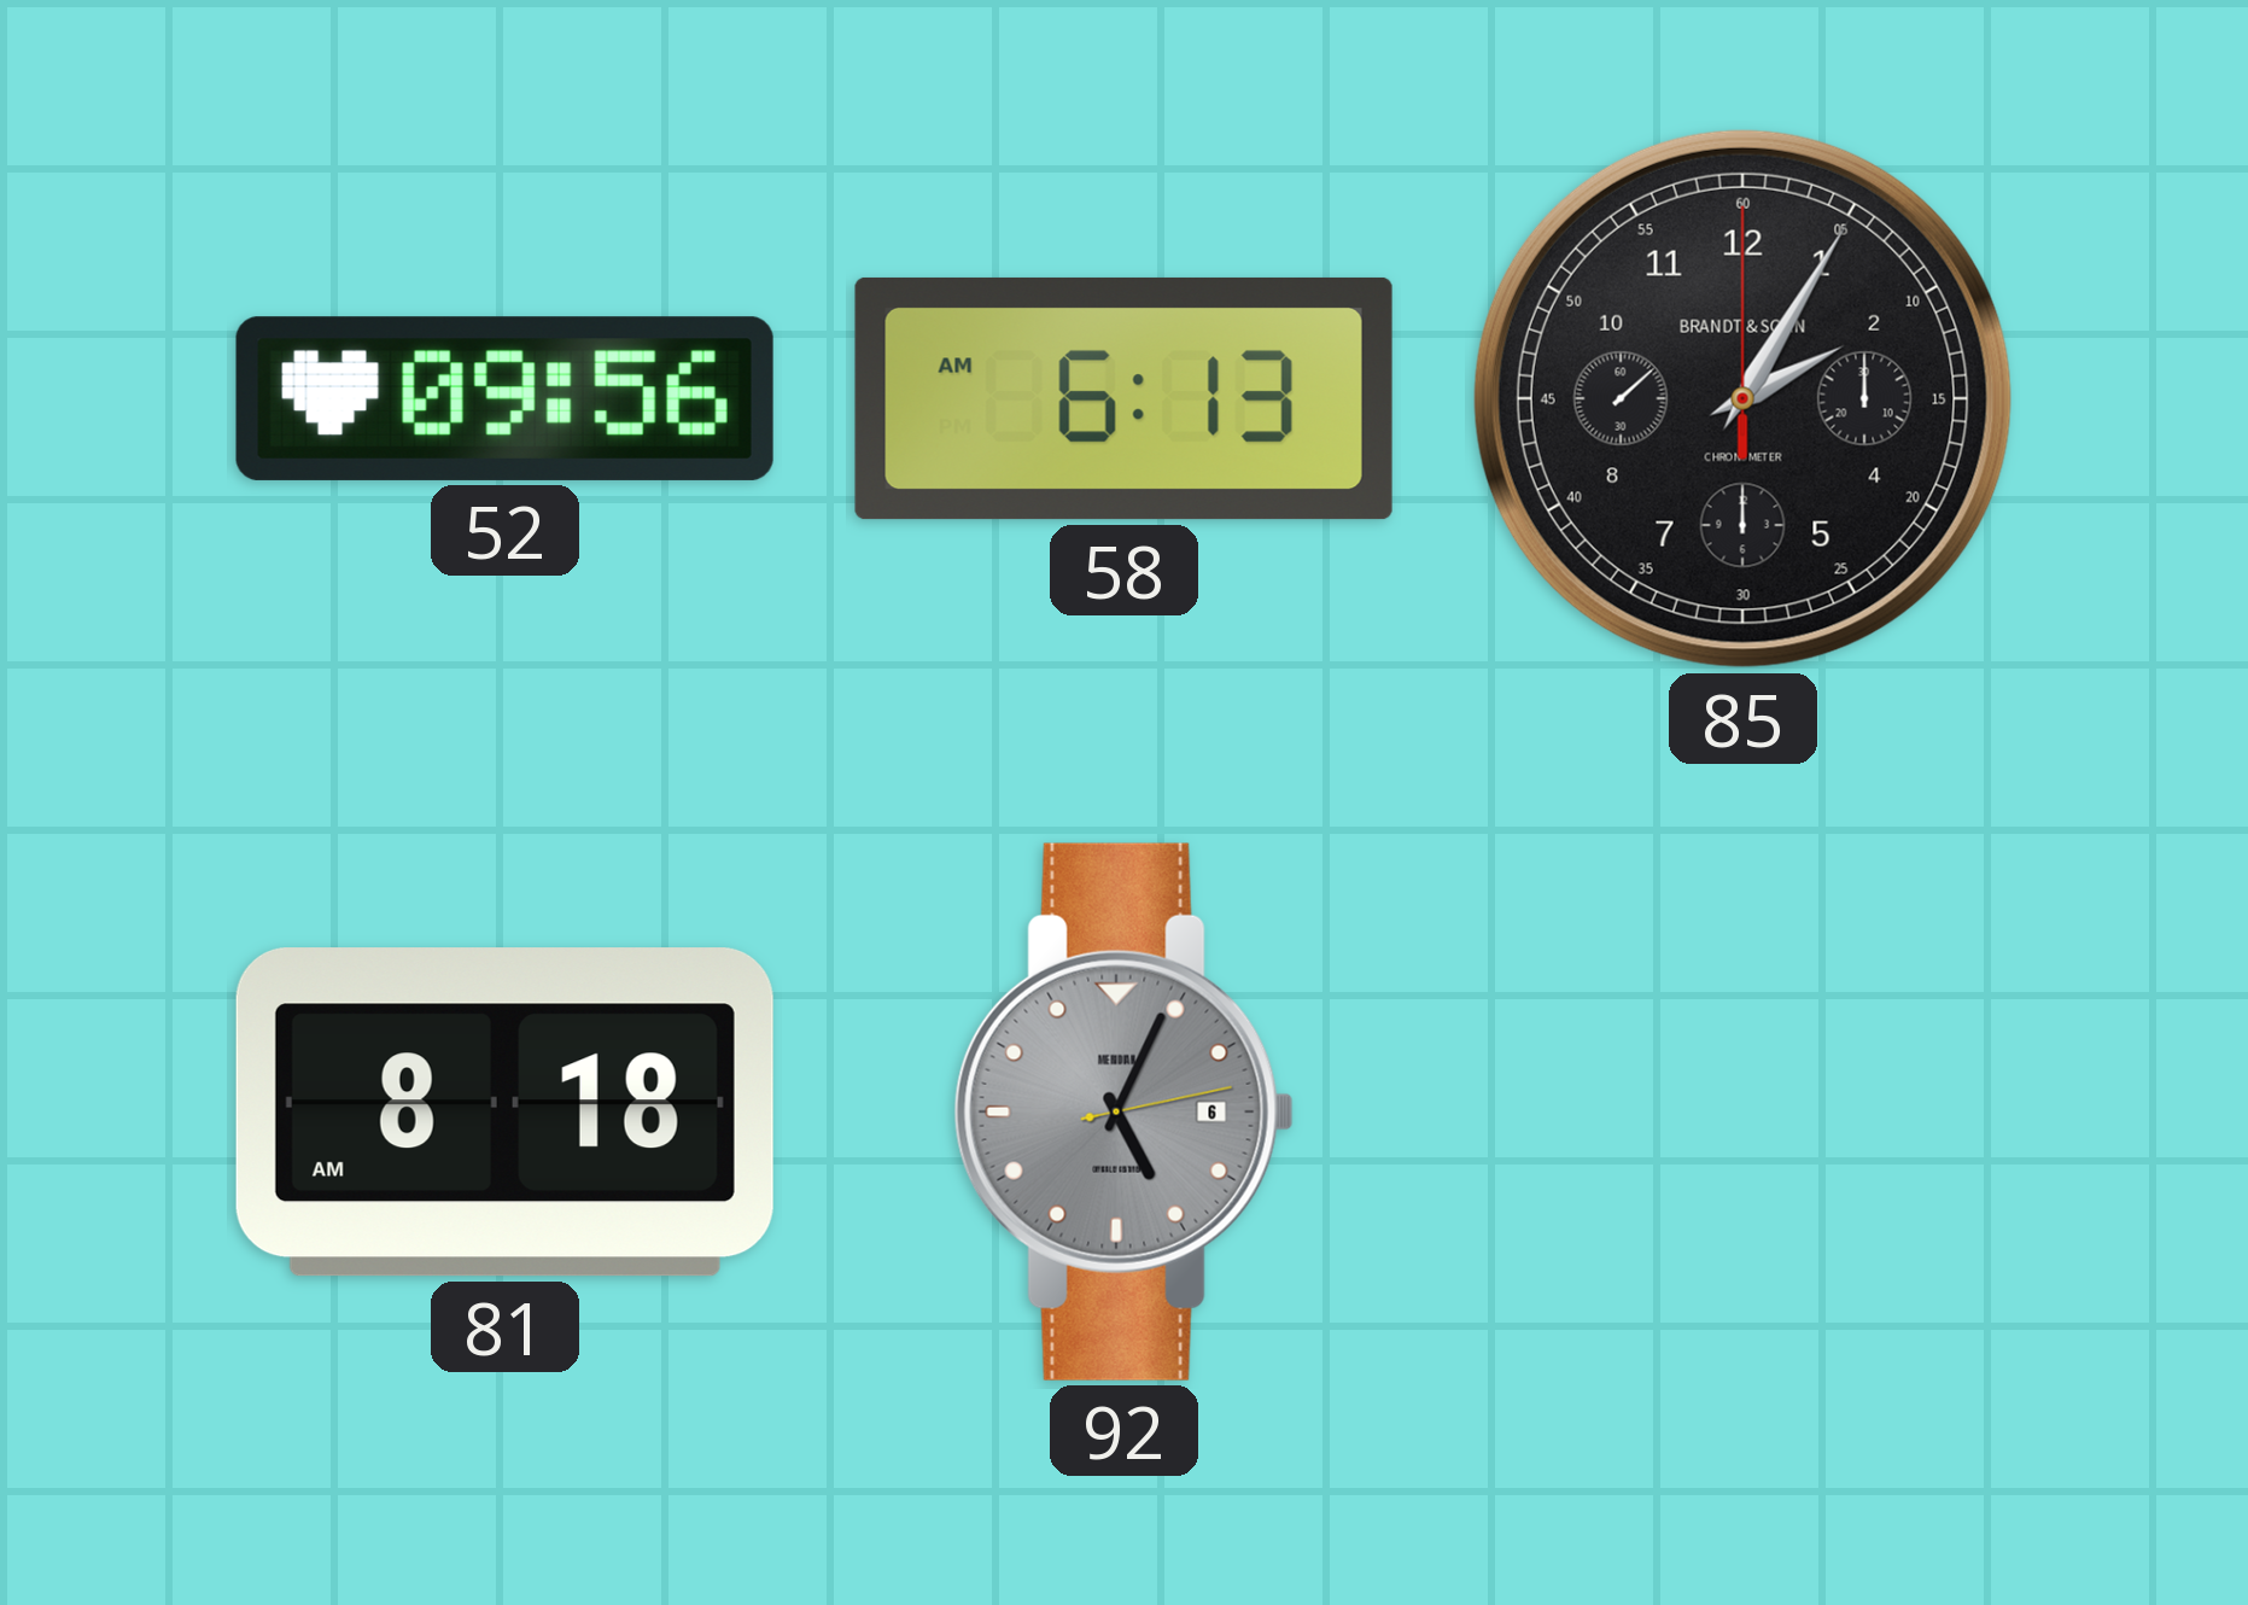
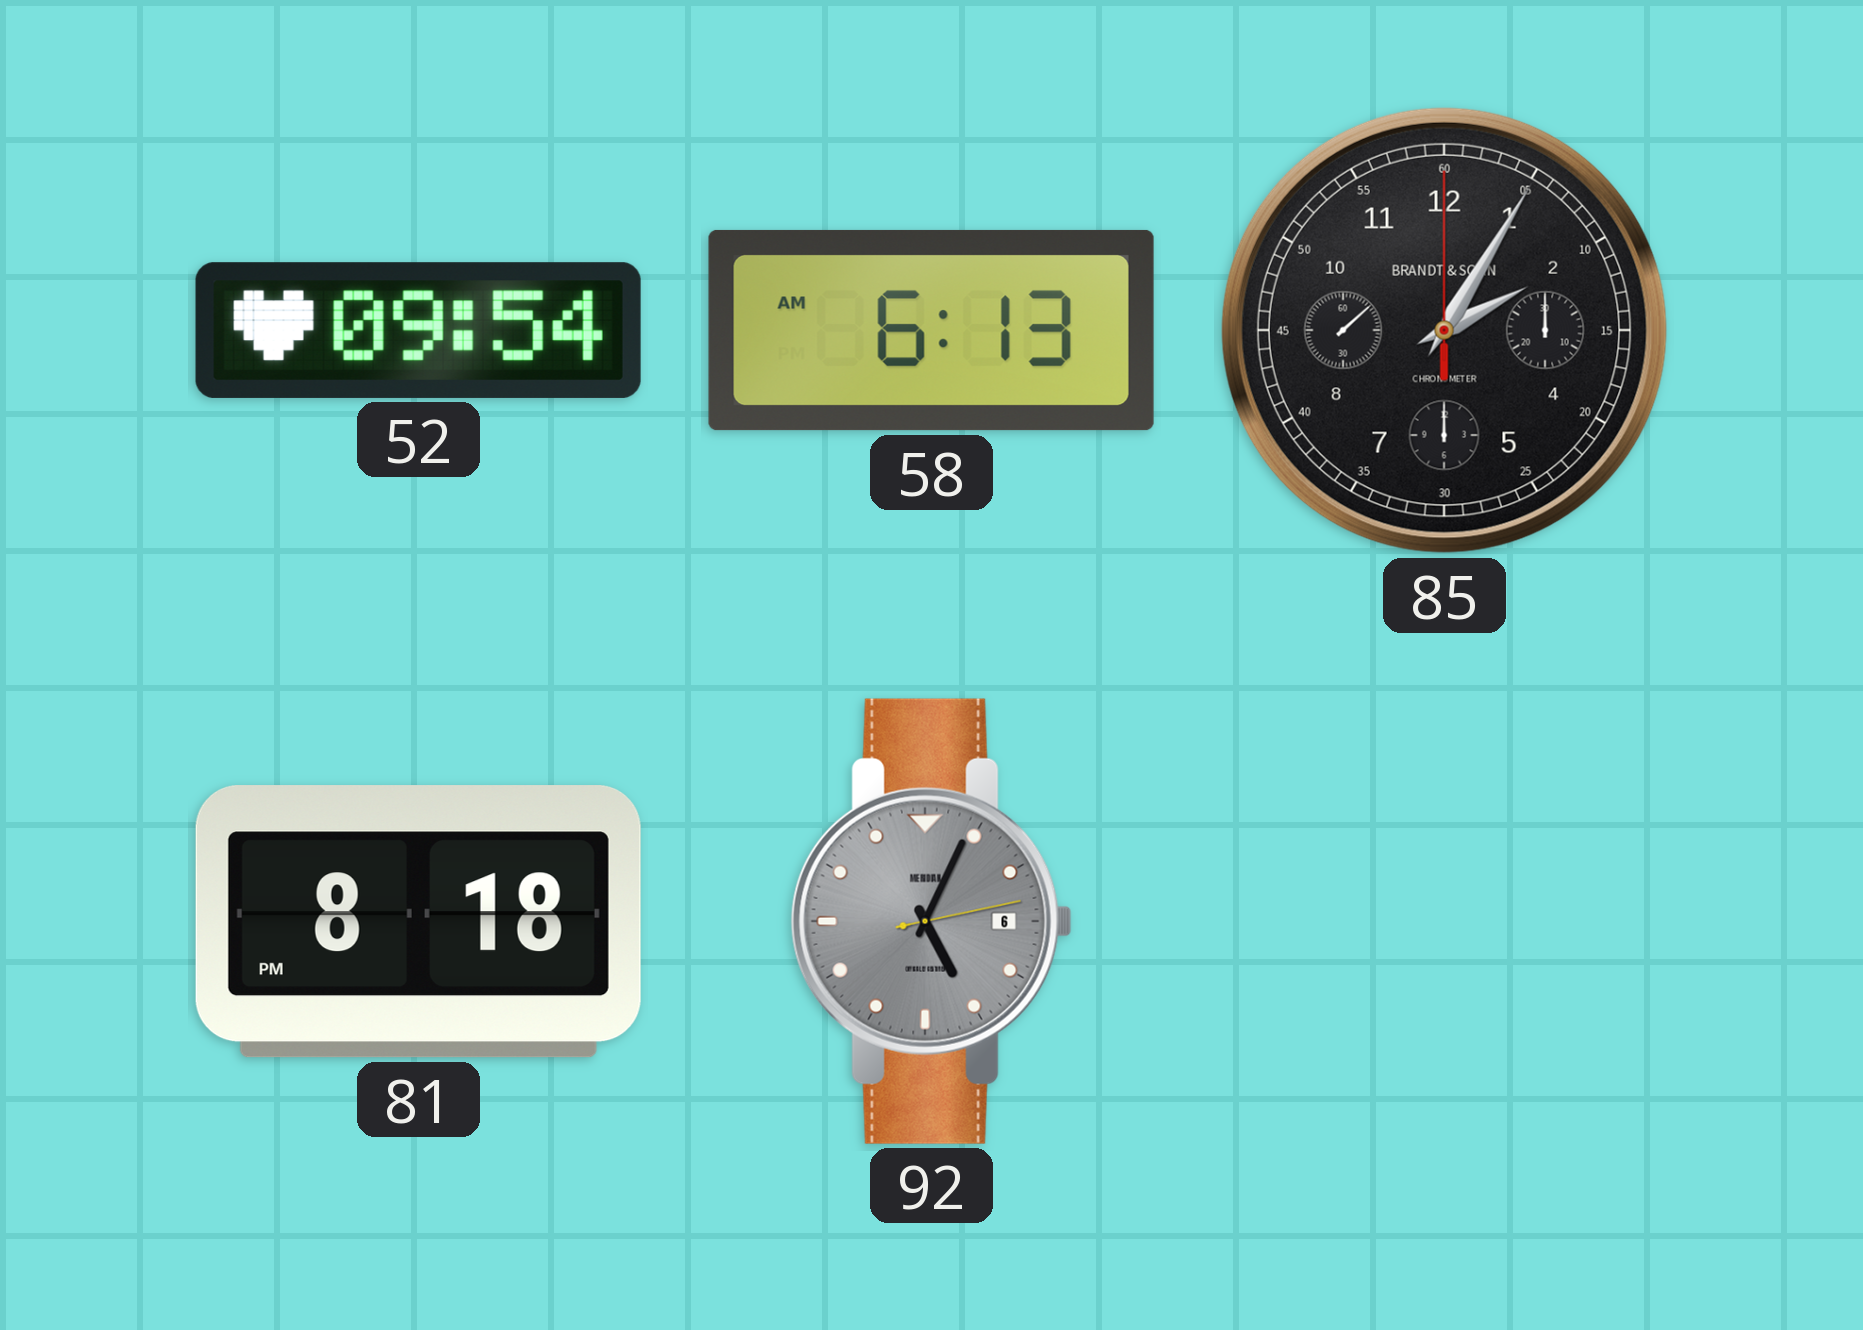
52: 09:56 -> 09:54 (418, 330)
81: 8:18 AM -> 8:18 PM (418, 922)
